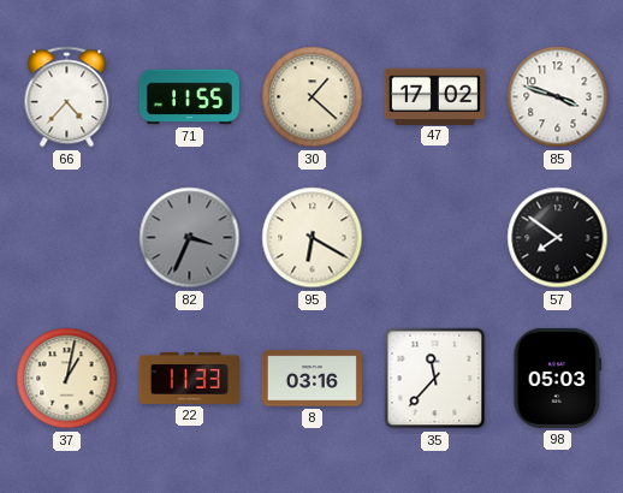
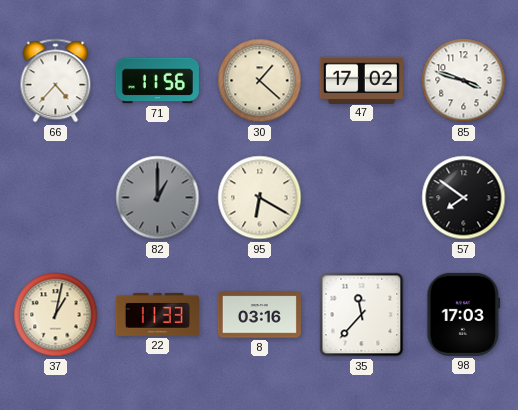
71: 11:55 -> 11:56 (157, 81)
82: 3:34 -> 1:00 (158, 198)
98: 05:03 -> 17:03 (464, 314)
